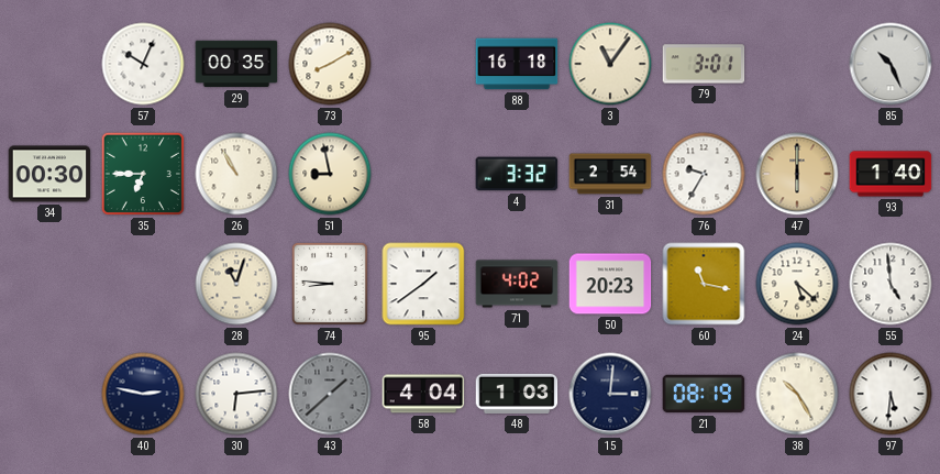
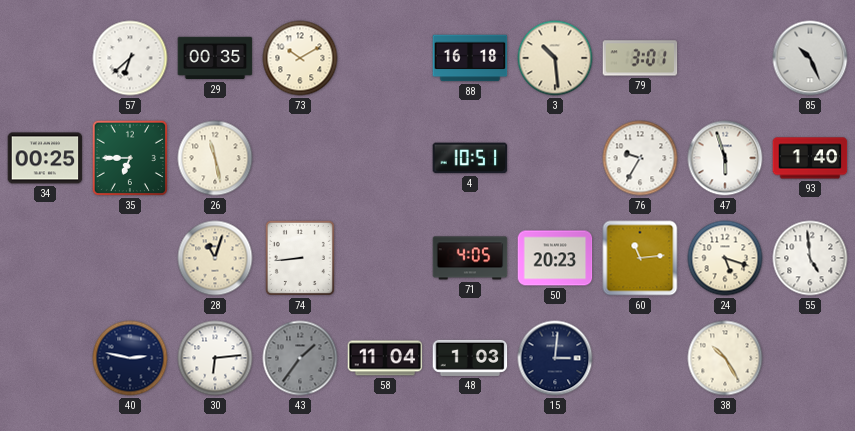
57: 10:04 -> 6:38 (130, 58)
73: 8:10 -> 10:10 (300, 58)
3: 11:06 -> 10:29 (555, 58)
34: 00:30 -> 00:25 (45, 158)
26: 10:55 -> 11:28 (215, 158)
51: 8:58 -> none (330, 174)
4: 3:32 -> 10:51 (470, 158)
31: 2:54 -> none (610, 174)
47: 6:00 -> 5:57 (725, 158)
47 dial: champagne -> white (725, 158)
74: 8:46 -> 8:44 (300, 258)
95: 1:39 -> none (423, 284)
71: 4:02 -> 4:05 (470, 258)
60: 11:17 -> 11:14 (640, 258)
24: 5:22 -> 5:18 (725, 258)
43: 1:38 -> 1:36 (300, 358)
58: 4:04 -> 11:04 (385, 358)
21: 08:19 -> none (704, 394)
97: 5:31 -> none (891, 394)
